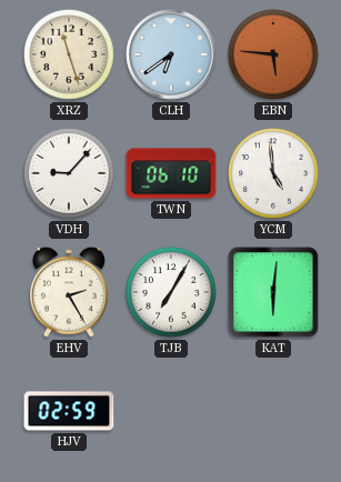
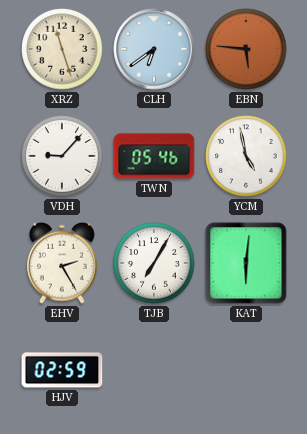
TWN: 06:10 -> 05:46 (154, 156)
YCM: 4:59 -> 4:58 (246, 156)
